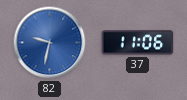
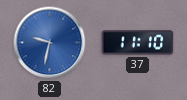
37: 11:06 -> 11:10 (138, 43)
